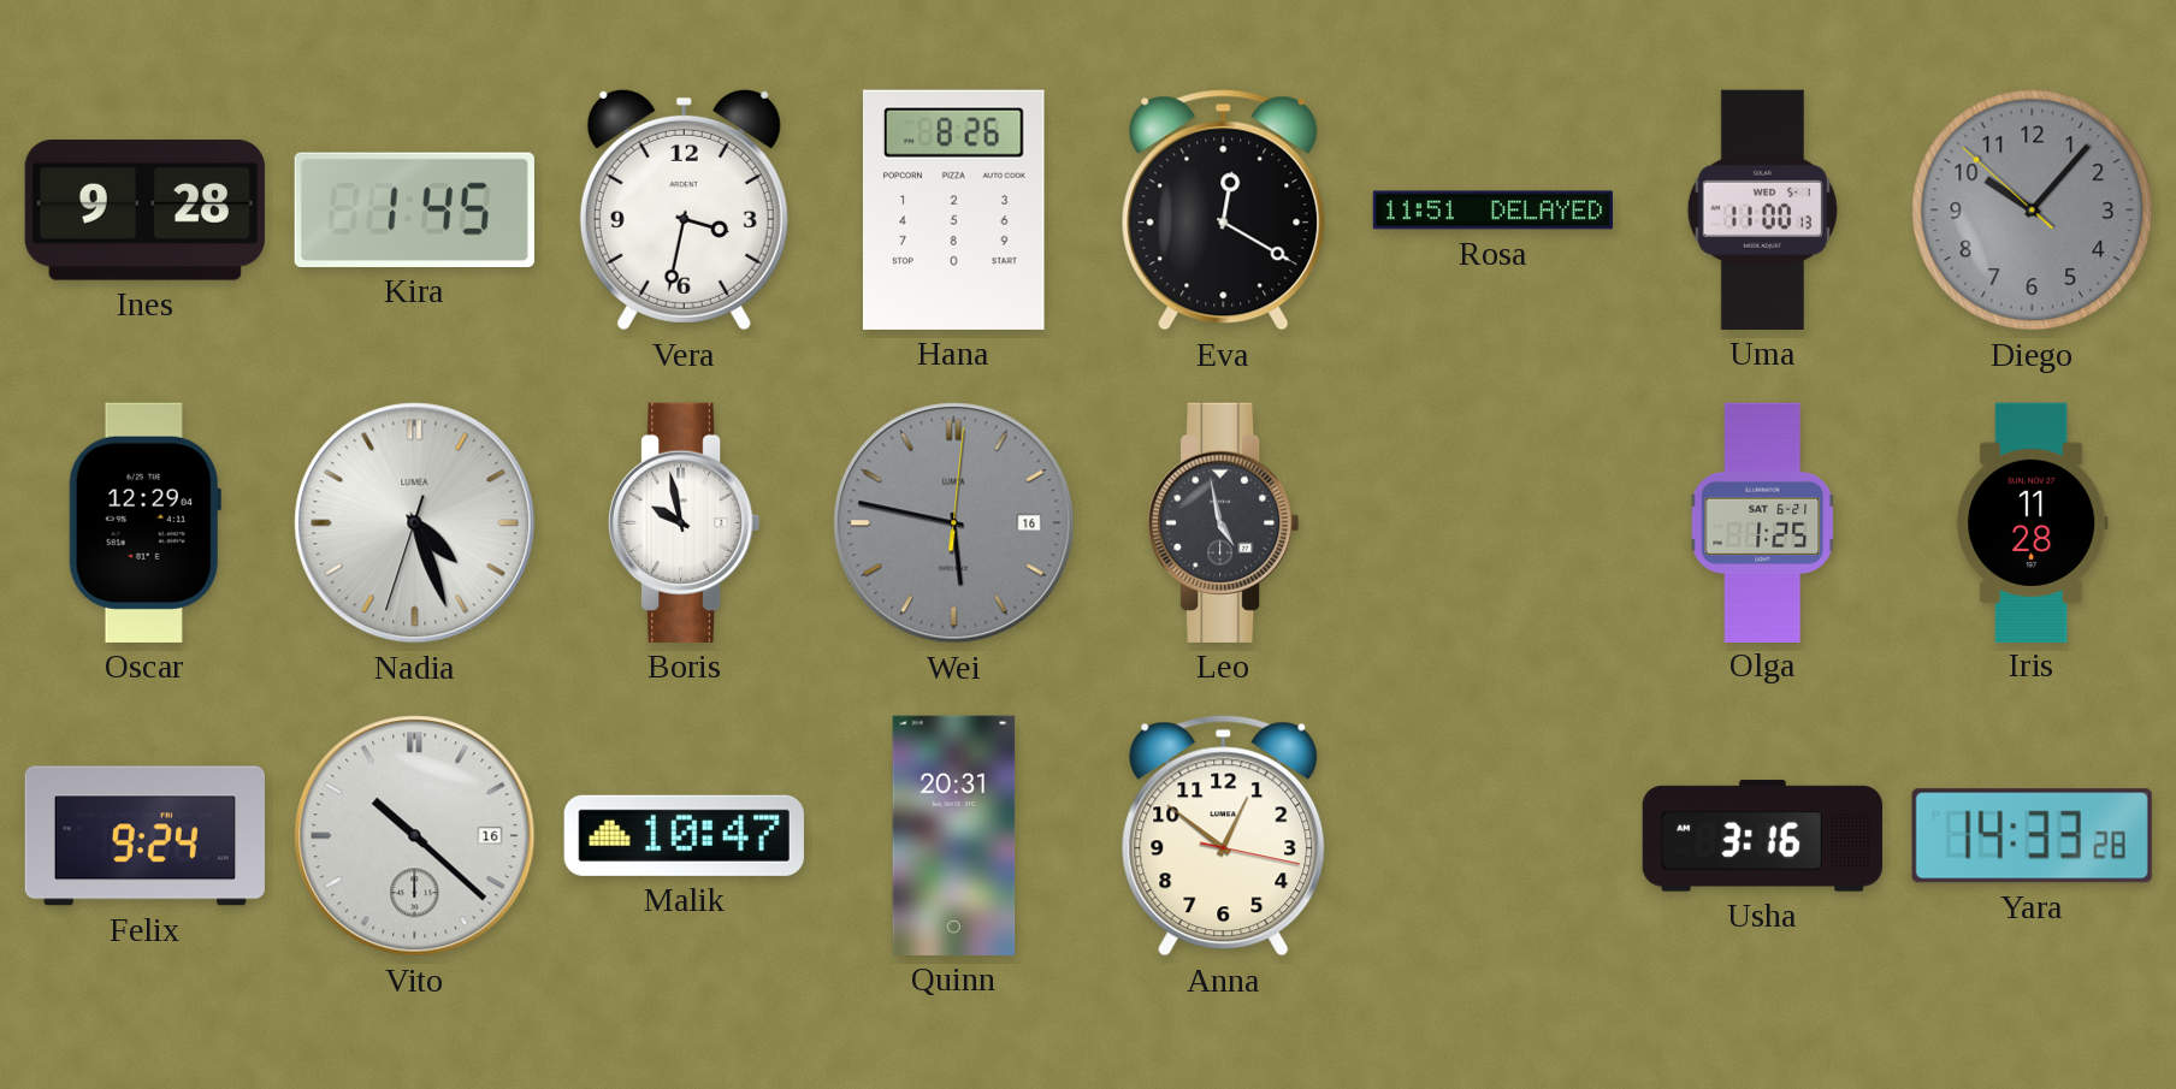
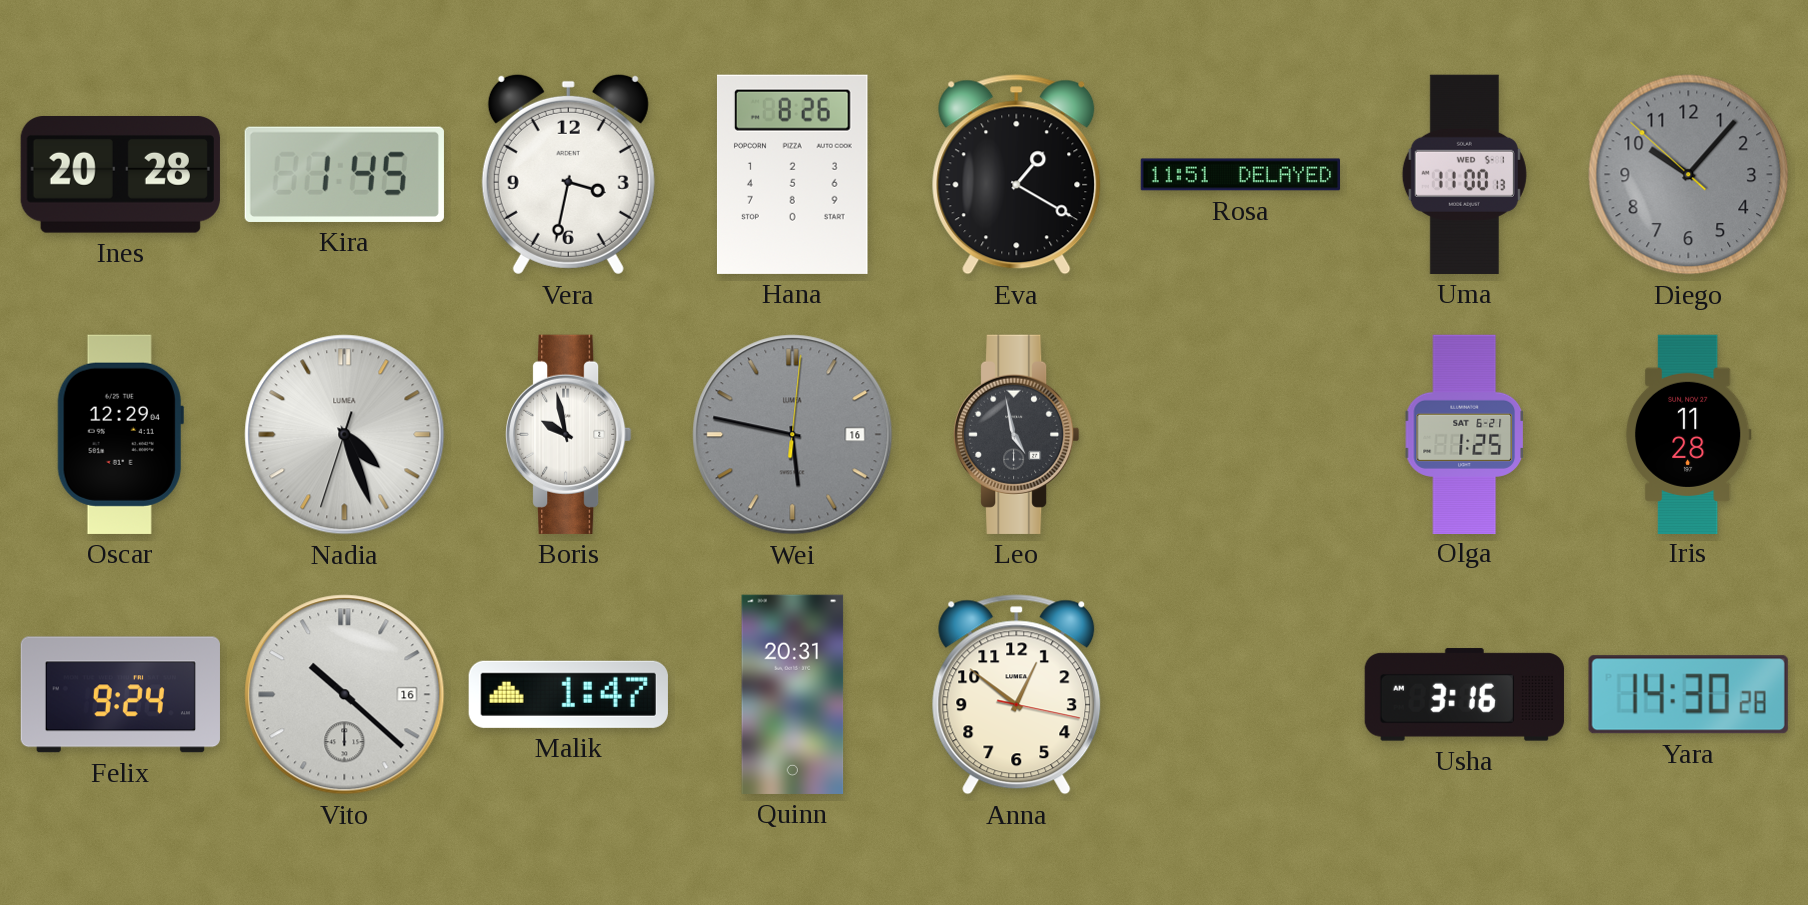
Ines: 9:28 -> 20:28 (120, 175)
Eva: 12:20 -> 1:20 (1017, 175)
Malik: 10:47 -> 1:47 (568, 694)
Yara: 14:33 -> 14:30 (1688, 695)
